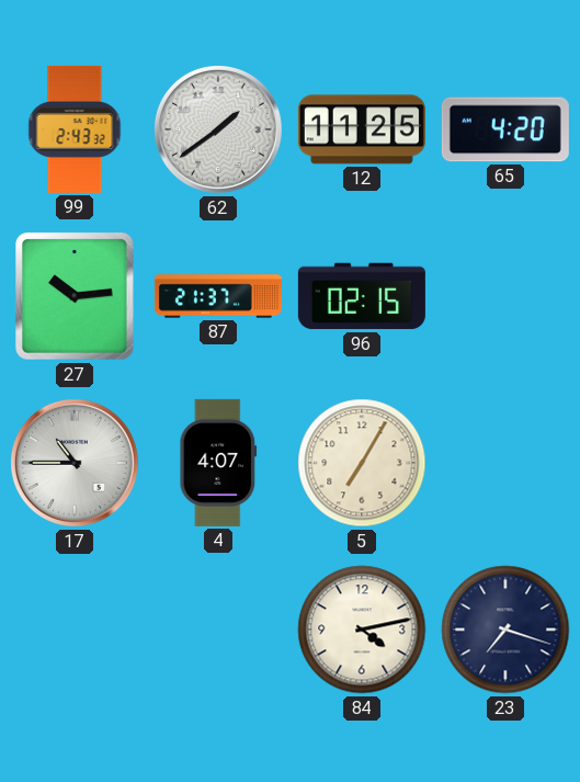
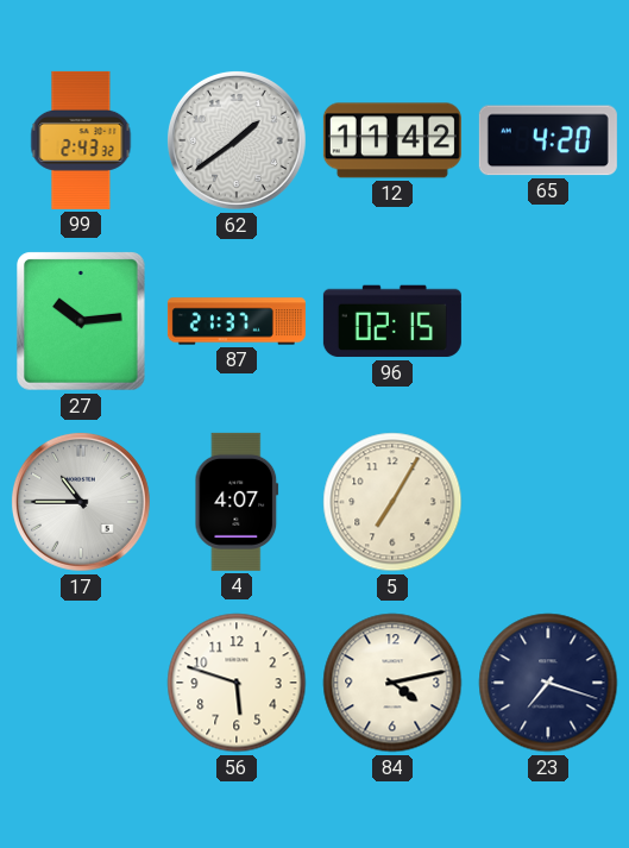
12: 11:25 -> 11:42 (392, 140)
56: none -> 5:48 (237, 683)
